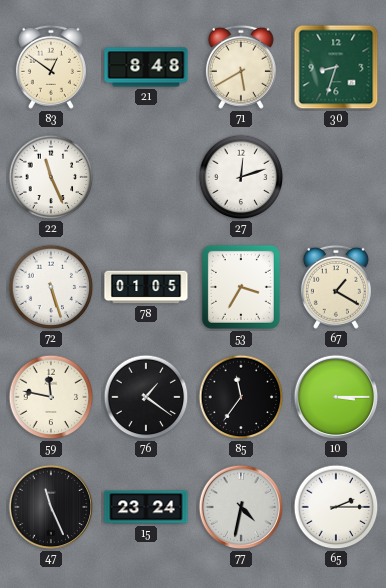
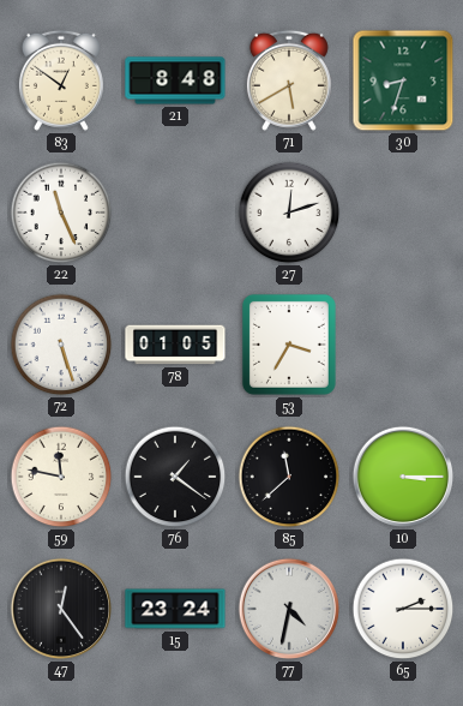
67: 1:20 -> none (336, 287)
85: 11:36 -> 11:38 (289, 477)
47: 11:26 -> 12:24 (61, 609)
